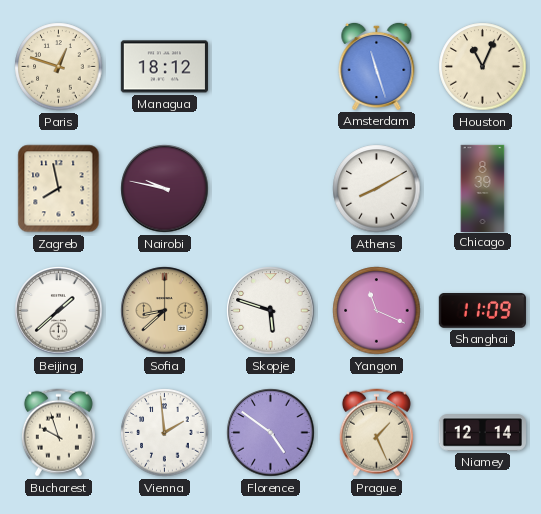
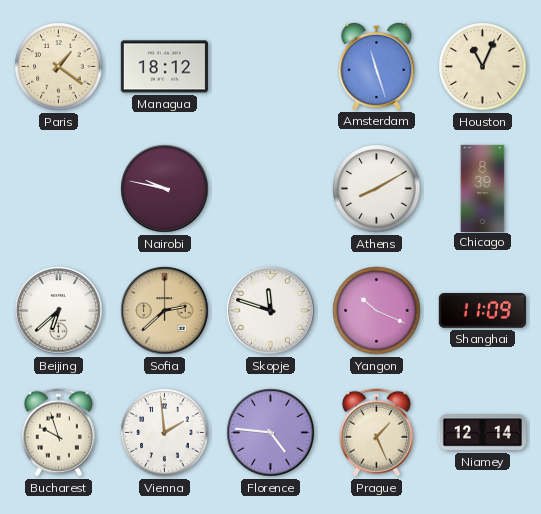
Paris: 12:48 -> 1:21 (59, 67)
Zagreb: 7:58 -> none (59, 189)
Beijing: 1:38 -> 6:38 (59, 311)
Sofia: 8:38 -> 2:38 (165, 311)
Skopje: 5:48 -> 11:48 (271, 311)
Yangon: 11:19 -> 10:19 (377, 311)
Florence: 4:51 -> 4:46 (271, 433)
